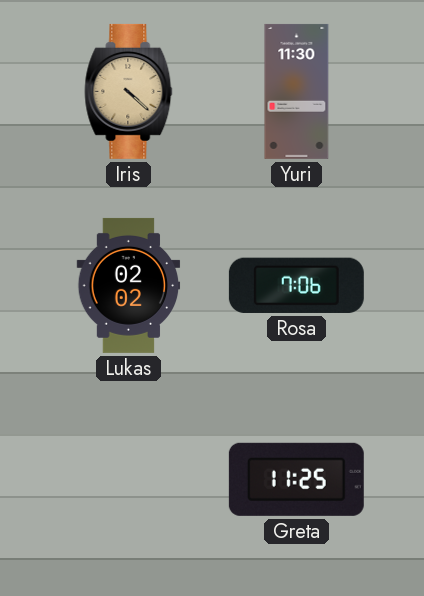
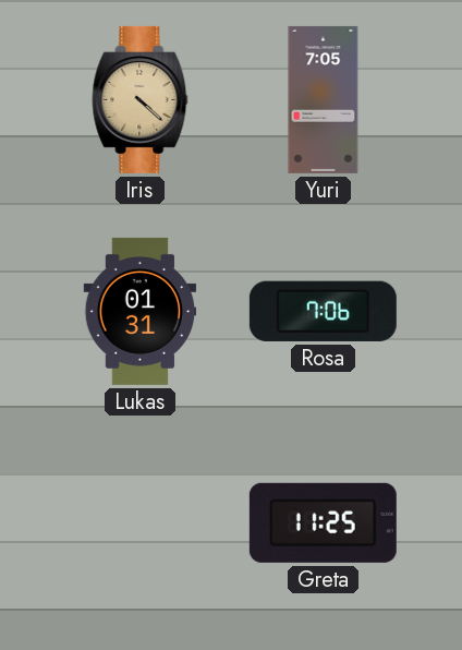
Yuri: 11:30 -> 7:05 (324, 99)
Lukas: 02:02 -> 01:31 (141, 311)
